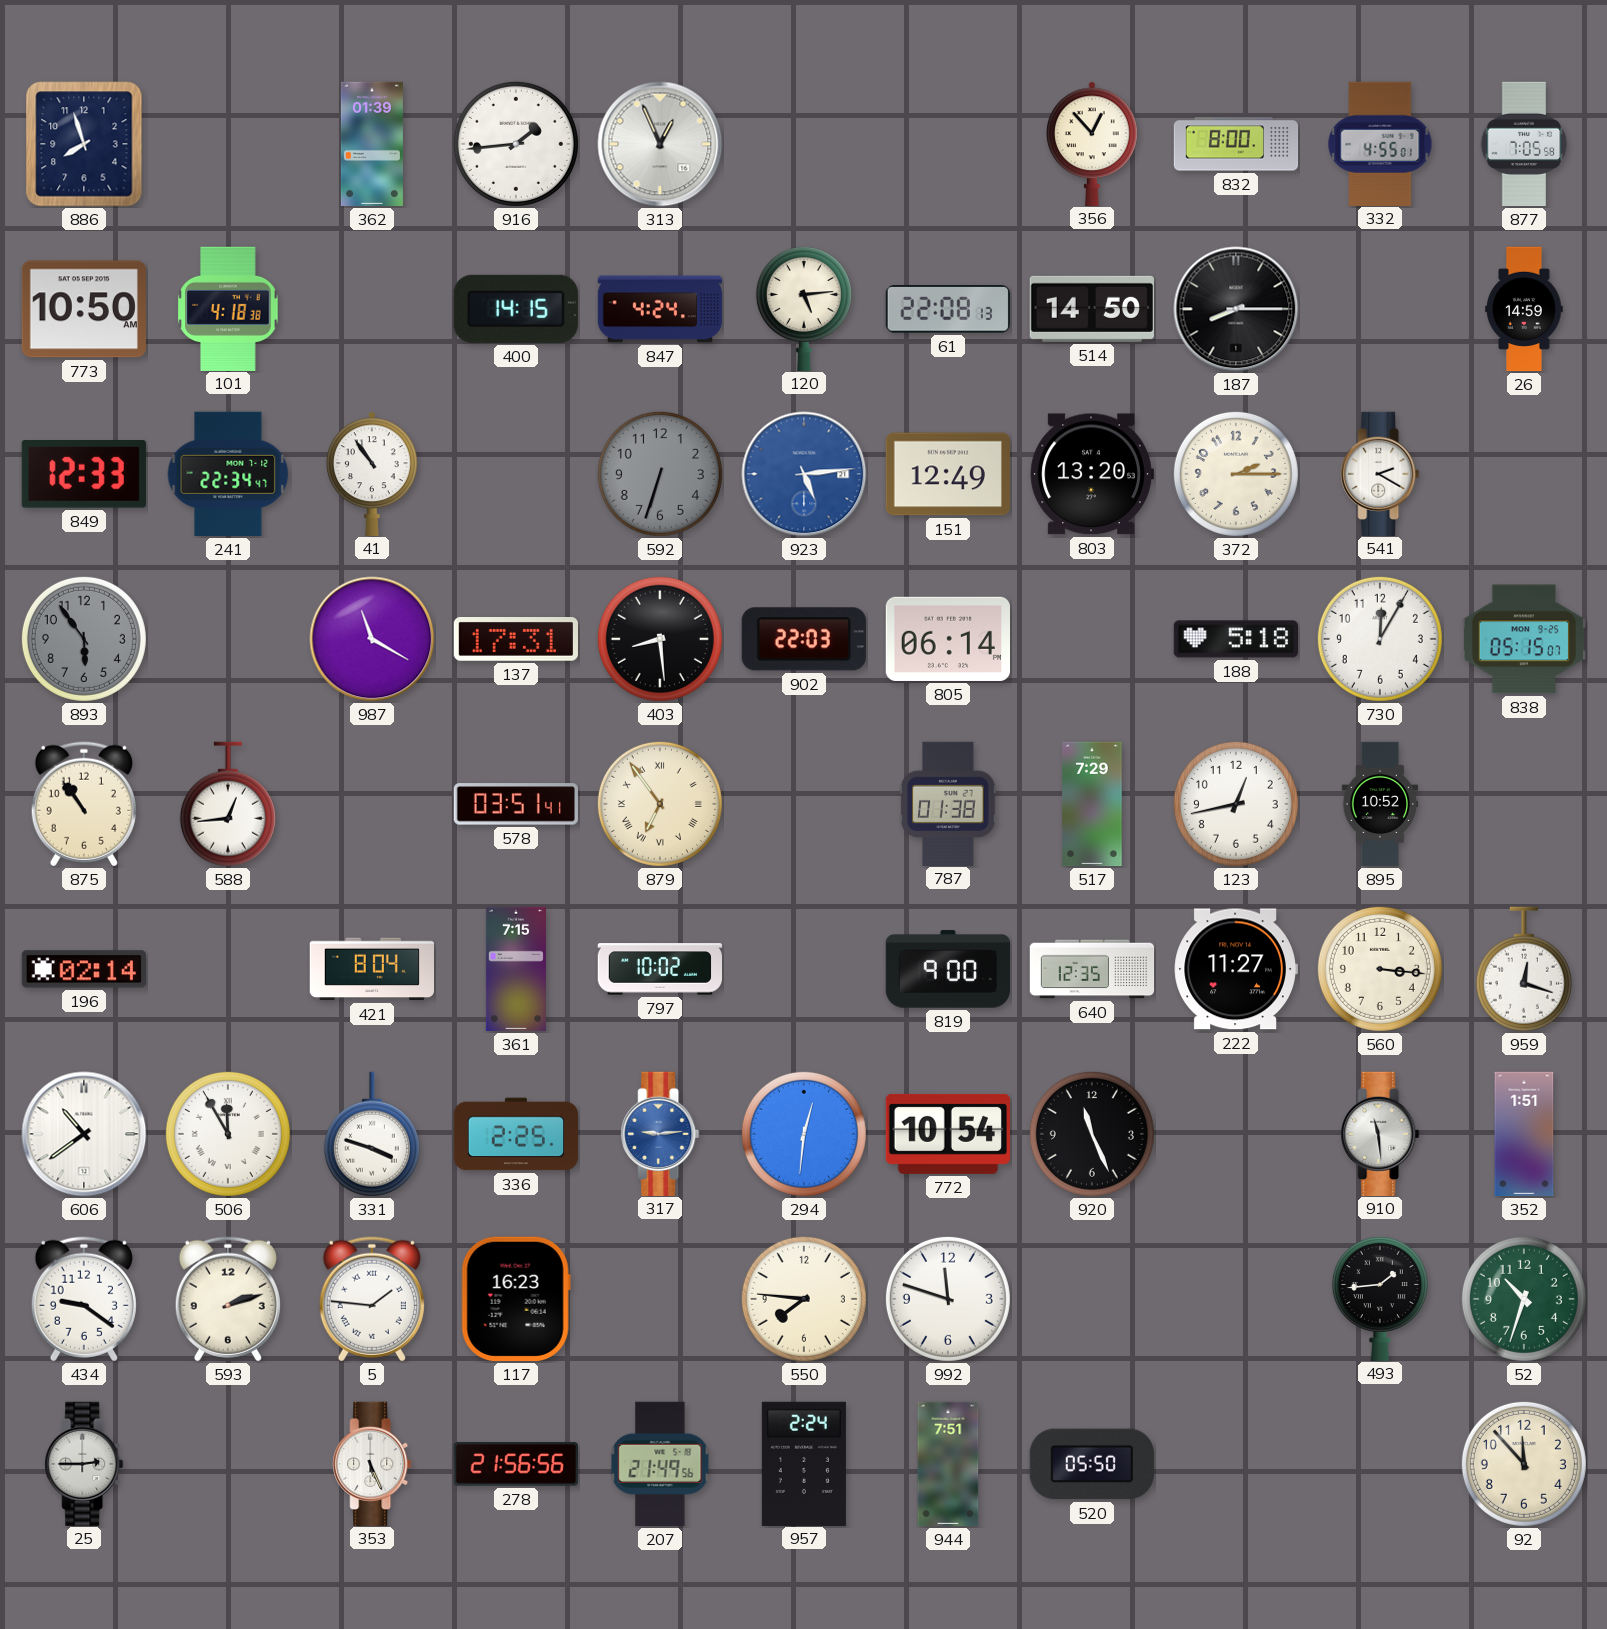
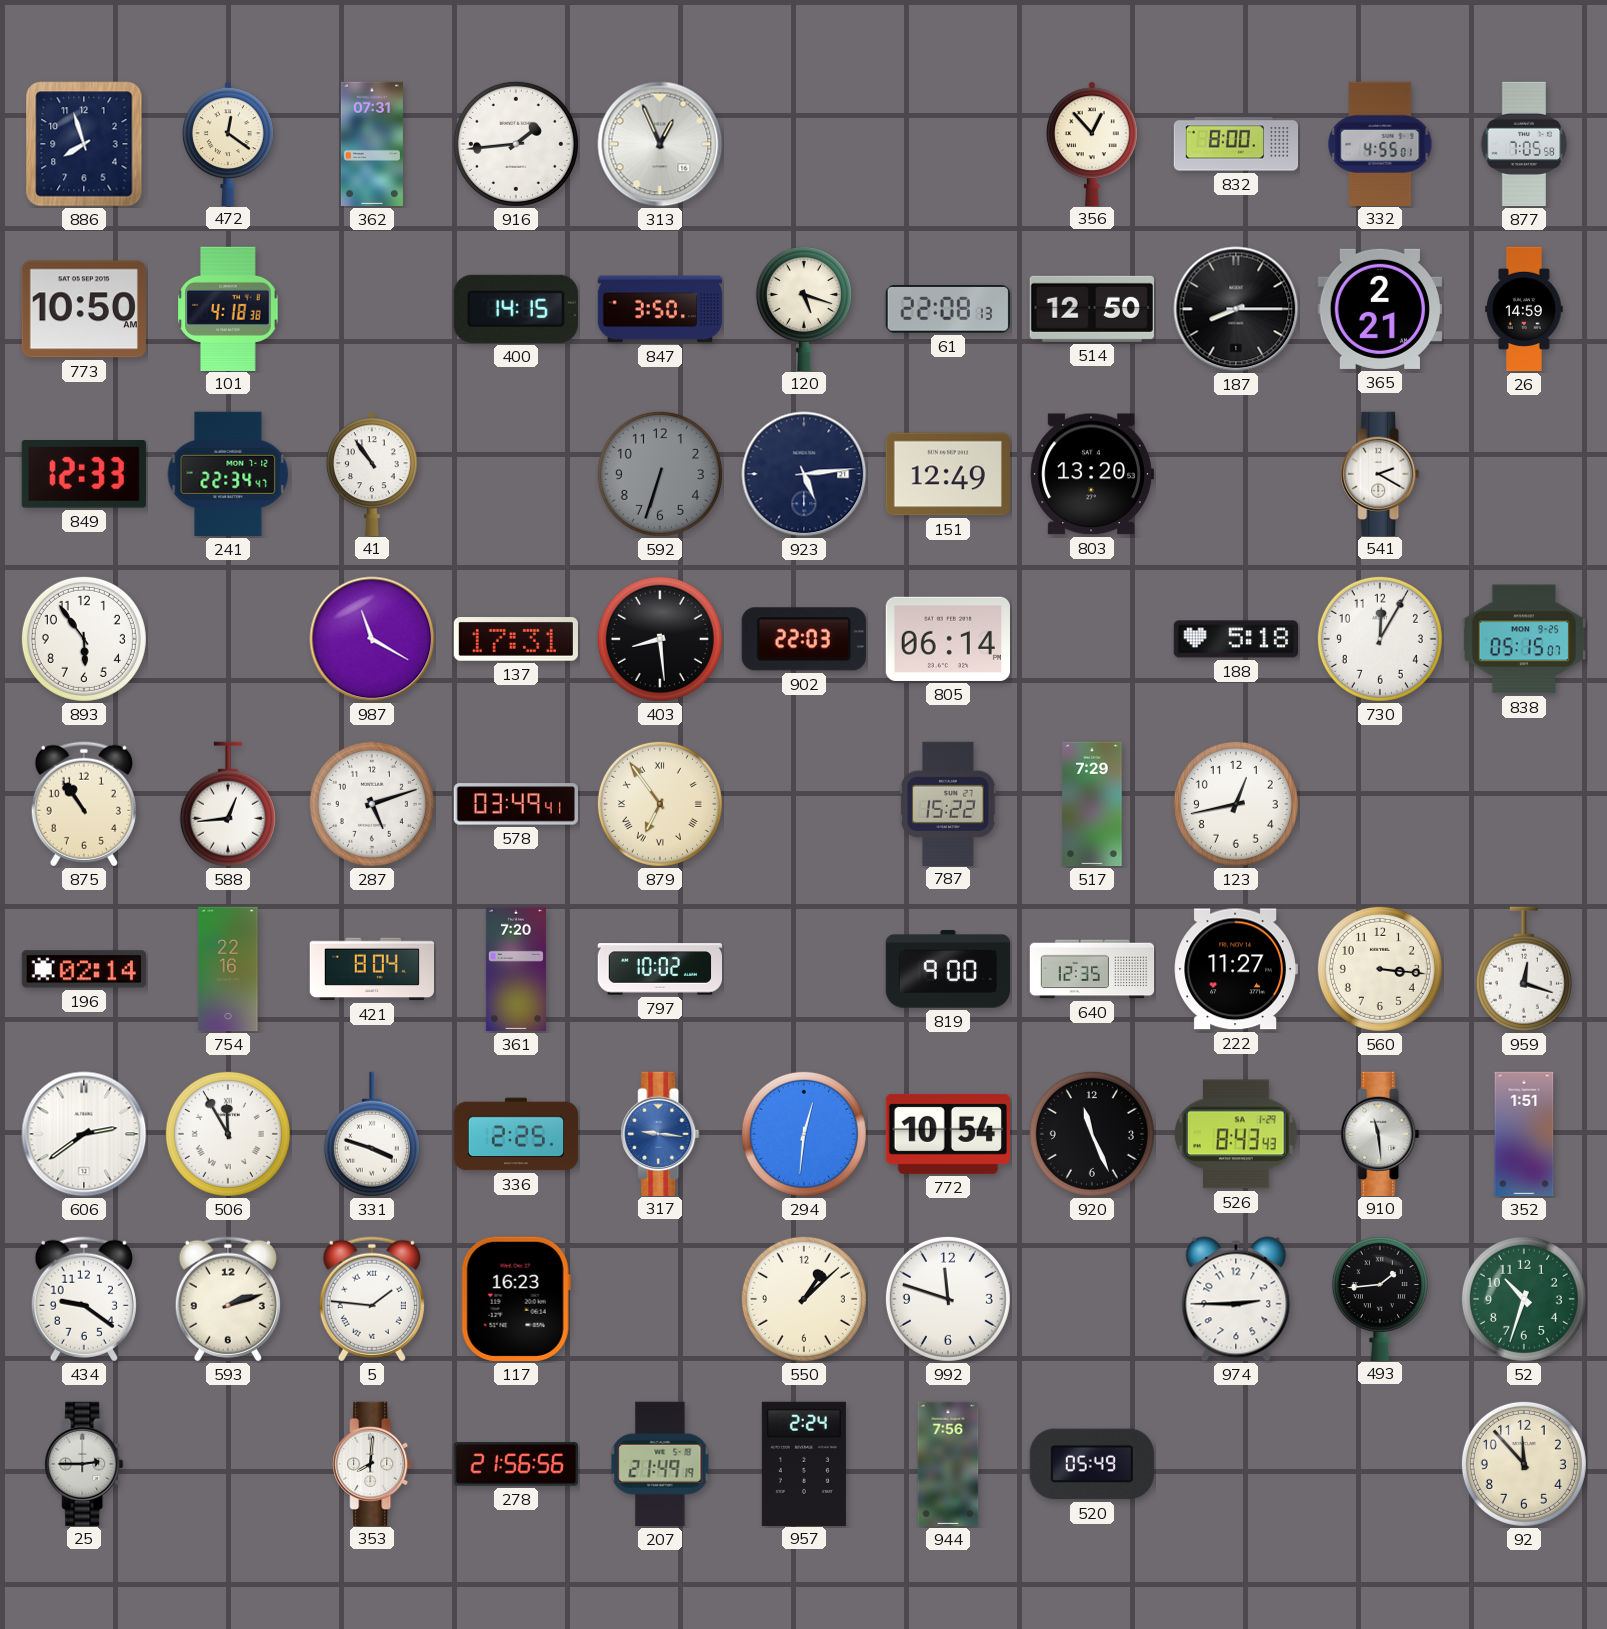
472: none -> 12:21 (228, 143)
362: 01:39 -> 07:31 (372, 144)
847: 4:24 -> 3:50 (660, 309)
120: 5:14 -> 5:18 (804, 308)
514: 14:50 -> 12:50 (1092, 309)
365: none -> 2:21 (1379, 309)
923 dial: blue -> navy (804, 474)
372: 2:15 -> none (1236, 474)
893 dial: grey -> white (84, 639)
287: none -> 5:12 (372, 804)
578: 03:51 -> 03:49 (516, 804)
787: 01:38 -> 15:22 (948, 803)
895: 10:52 -> none (1380, 804)
754: none -> 22:16 (228, 969)
361: 7:15 -> 7:20 (516, 969)
606: 10:39 -> 2:39 (84, 1134)
317: 9:14 -> 9:16 (660, 1133)
526: none -> 8:43 (1237, 1134)
550: 7:46 -> 1:08 (804, 1299)
974: none -> 2:45 (1236, 1299)
353: 5:26 -> 8:01 (372, 1463)
207: 21:49:56 -> 21:49:19 (660, 1464)
944: 7:51 -> 7:56 (948, 1464)
520: 05:50 -> 05:49 (1092, 1464)
